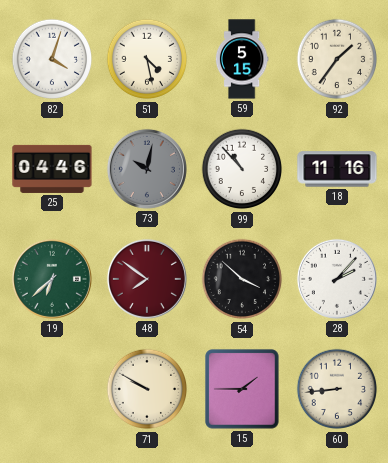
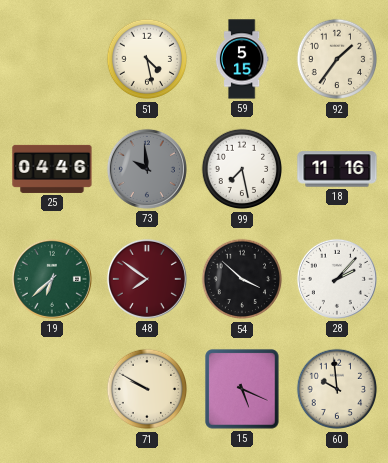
82: 4:03 -> none (52, 59)
73: 10:02 -> 9:59 (147, 169)
99: 10:53 -> 7:28 (242, 169)
15: 1:45 -> 5:19 (242, 389)
60: 8:44 -> 9:59 (337, 389)
